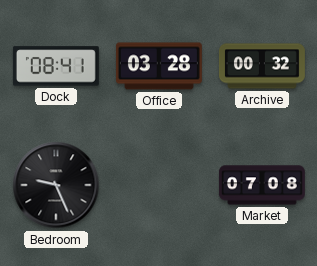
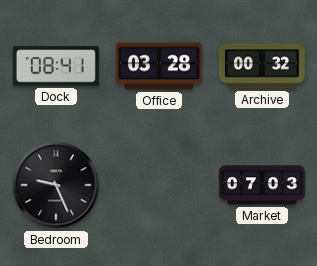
Market: 07:08 -> 07:03 (262, 185)
